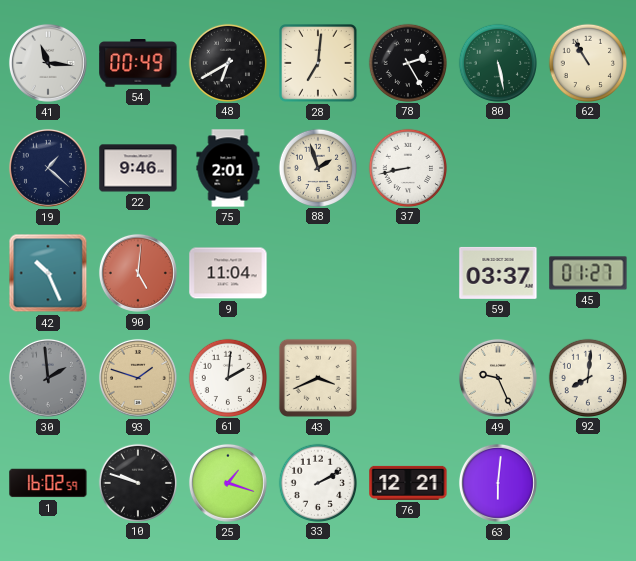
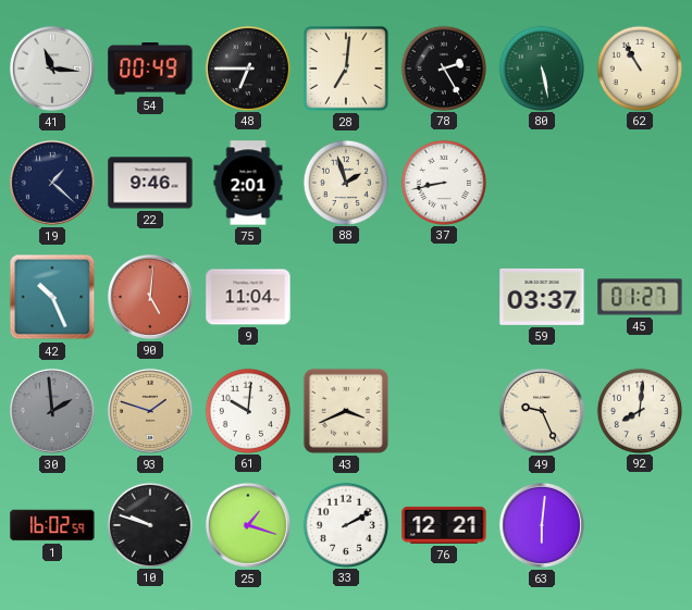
48: 6:40 -> 6:45 (247, 67)
61: 2:01 -> 10:01 (247, 410)
